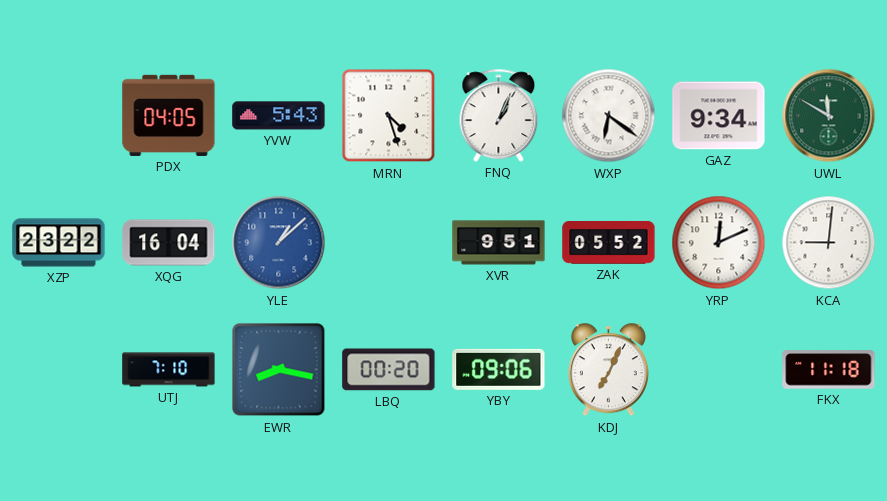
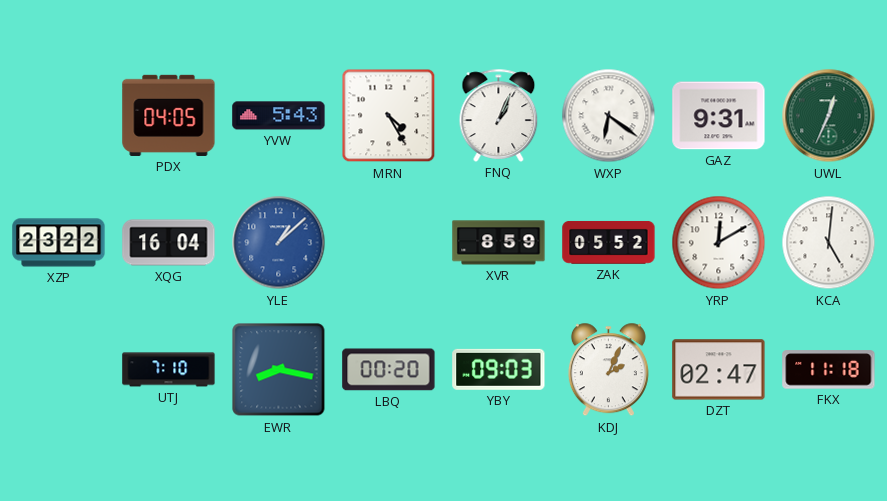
MRN: 4:27 -> 4:25 (389, 116)
GAZ: 9:34 -> 9:31 (719, 116)
UWL: 11:50 -> 12:34 (829, 116)
XVR: 9:51 -> 8:59 (499, 243)
YRP: 12:11 -> 12:10 (719, 243)
KCA: 9:01 -> 5:01 (829, 243)
YBY: 09:06 -> 09:03 (499, 369)
KDJ: 7:04 -> 2:04 (608, 370)
DZT: none -> 02:47 (719, 370)
